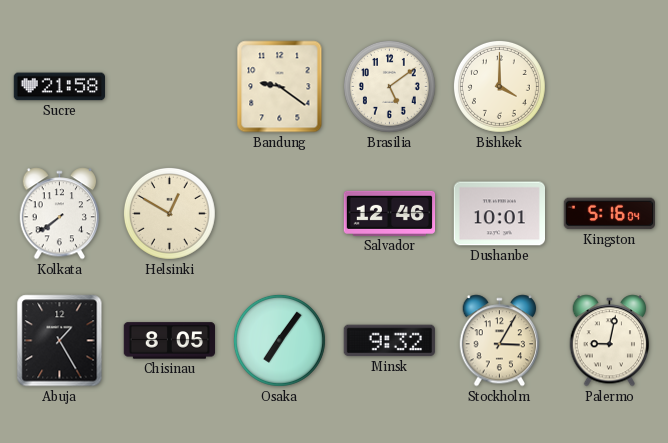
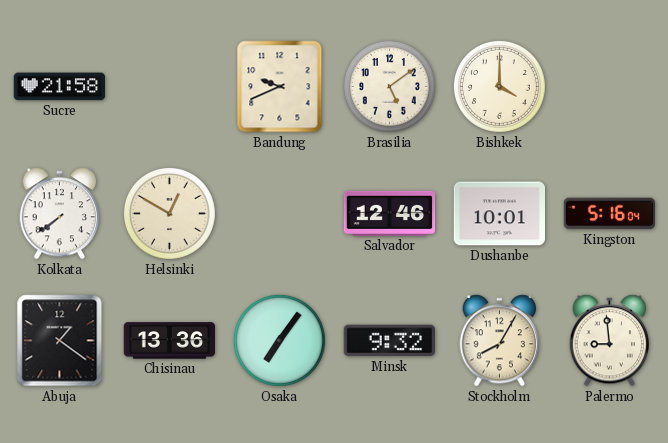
Bandung: 9:21 -> 9:41 (280, 87)
Abuja: 1:25 -> 1:21 (60, 341)
Chisinau: 8:05 -> 13:36 (170, 341)
Stockholm: 3:05 -> 8:05 (500, 341)
Palermo: 9:02 -> 8:59 (610, 341)
